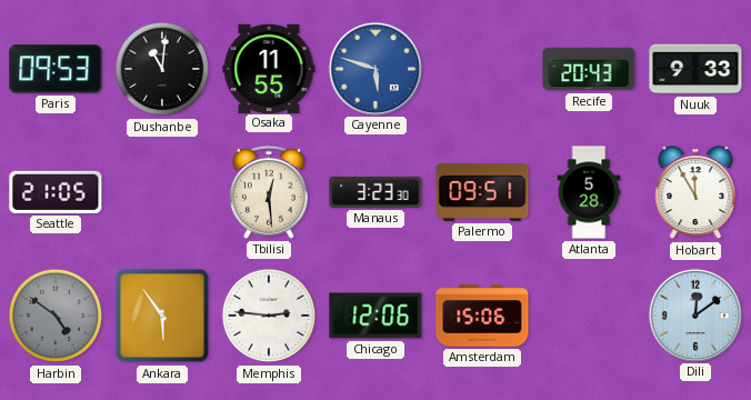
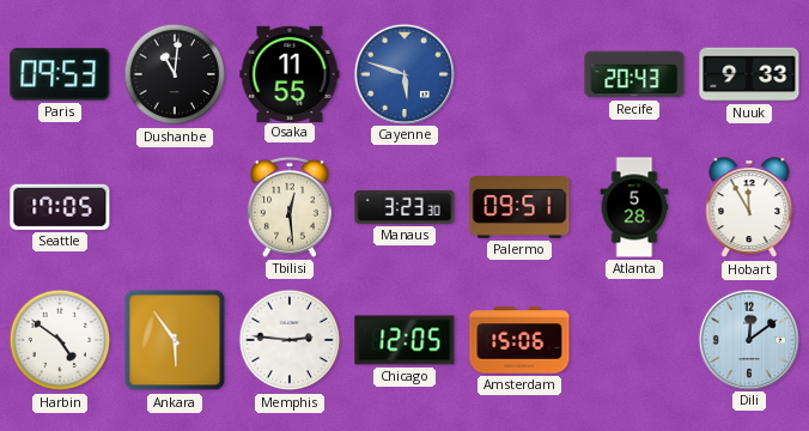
Seattle: 21:05 -> 17:05 (60, 207)
Harbin dial: grey -> white (60, 340)
Chicago: 12:06 -> 12:05 (404, 340)
